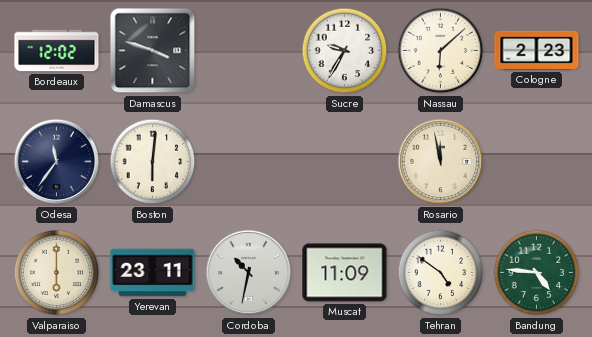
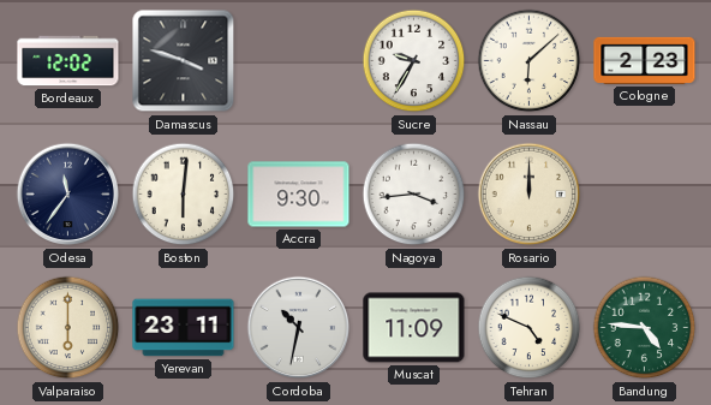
Accra: none -> 9:30 (299, 195)
Nagoya: none -> 3:44 (414, 195)
Rosario: 11:58 -> 12:00 (530, 195)
Tehran: 4:51 -> 4:49 (530, 328)
